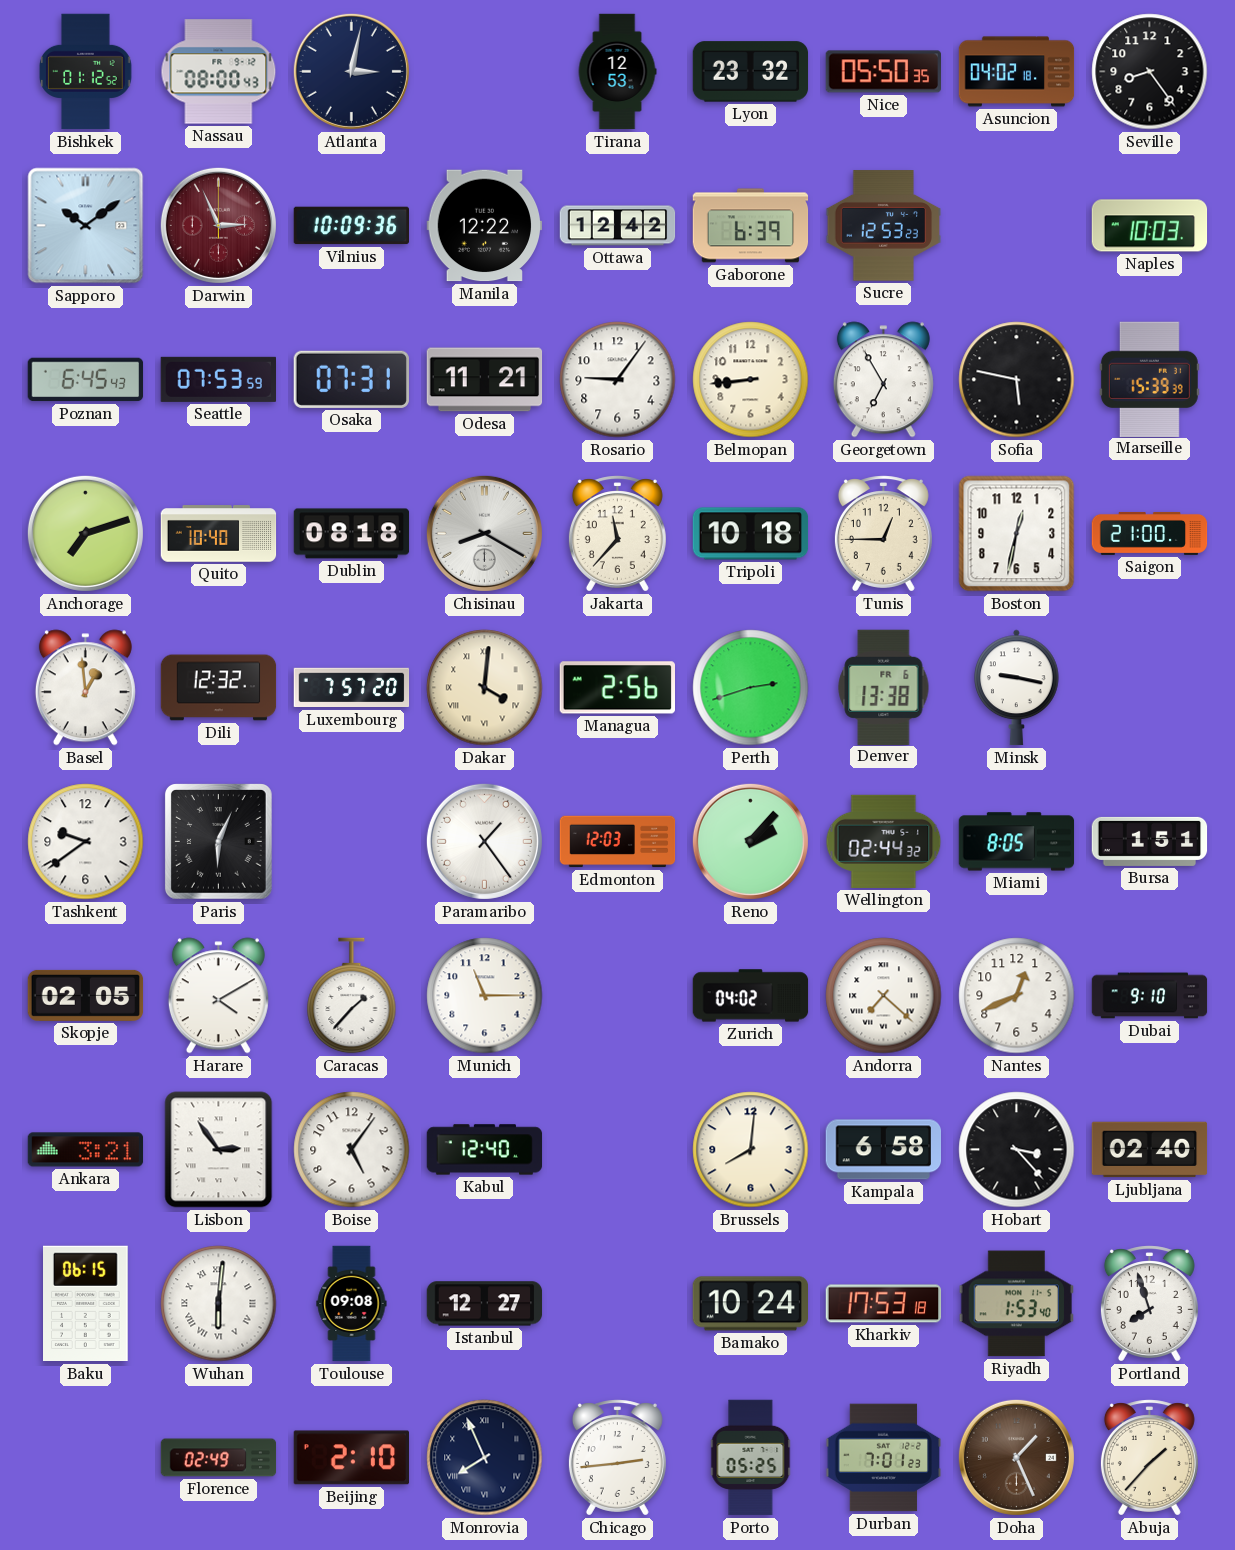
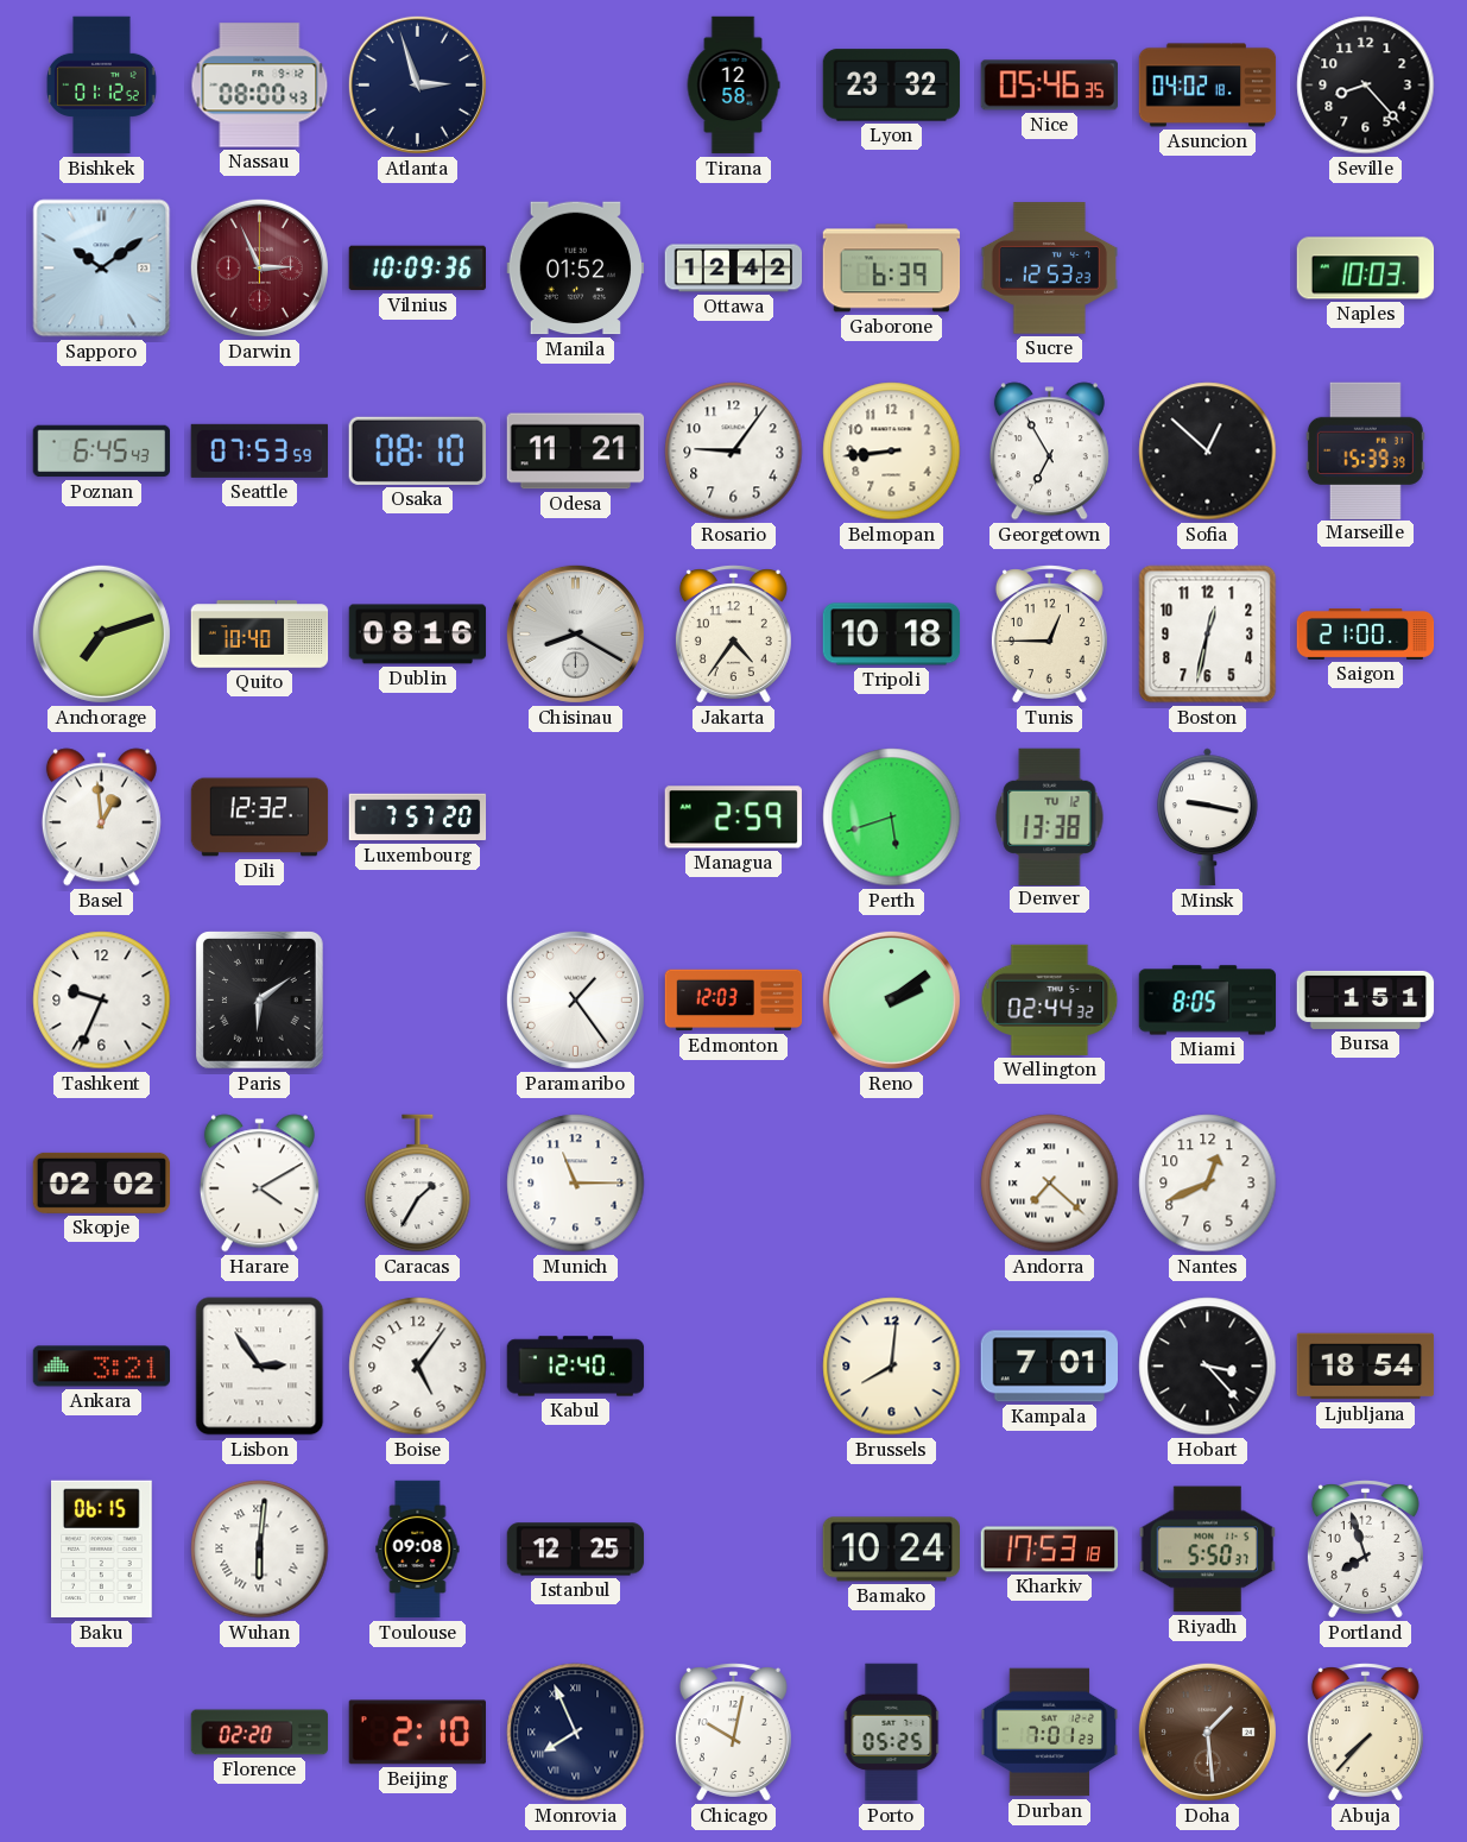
Atlanta: 3:02 -> 2:57 (417, 84)
Tirana: 12:53 -> 12:58 (733, 86)
Nice: 05:50 -> 05:46 (1049, 86)
Seville: 8:24 -> 8:23 (1366, 86)
Manila: 12:22 -> 01:52 (576, 269)
Osaka: 07:31 -> 08:10 (417, 450)
Sofia: 5:47 -> 12:52 (1208, 452)
Dublin: 08:18 -> 08:16 (418, 635)
Jakarta: 11:37 -> 4:36 (733, 635)
Dakar: 4:01 -> none (485, 688)
Managua: 2:56 -> 2:59 (733, 818)
Perth: 2:42 -> 5:42 (892, 818)
Denver date: FR 6 -> TU 12 (1050, 816)
Tashkent: 9:39 -> 9:34 (102, 1001)
Paris: 6:04 -> 6:09 (260, 1001)
Reno: 2:07 -> 2:09 (891, 999)
Skopje: 02:05 -> 02:02 (102, 1182)
Caracas: 1:37 -> 1:35 (418, 1184)
Zurich: 04:02 -> none (751, 996)
Dubai: 9:10 -> none (1150, 996)
Kampala: 6:58 -> 7:01 (1049, 1367)
Ljubljana: 02:40 -> 18:54 (1366, 1367)
Istanbul: 12:27 -> 12:25 (576, 1550)
Riyadh: 1:53 -> 5:50 (1207, 1550)
Florence: 02:49 -> 02:20 (260, 1733)
Chicago: 2:44 -> 10:02 (733, 1733)
Doha: 1:26 -> 1:29 (1207, 1731)
Abuja: 1:37 -> 7:37 (1365, 1733)
